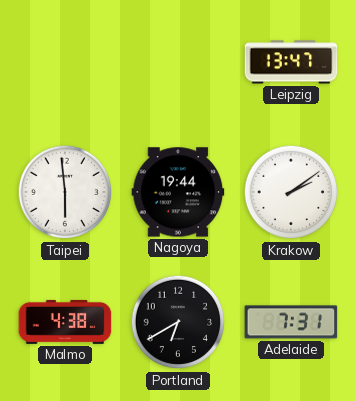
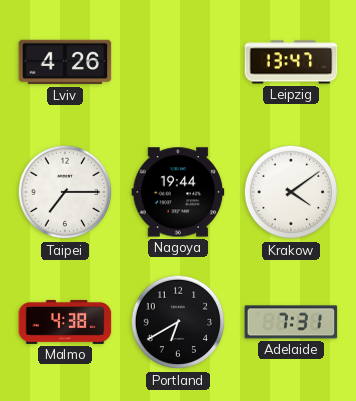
Lviv: none -> 4:26 (65, 62)
Taipei: 5:59 -> 7:15 (65, 192)
Krakow: 2:09 -> 4:09 (291, 192)
